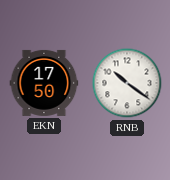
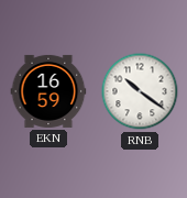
EKN: 17:50 -> 16:59 (48, 91)
